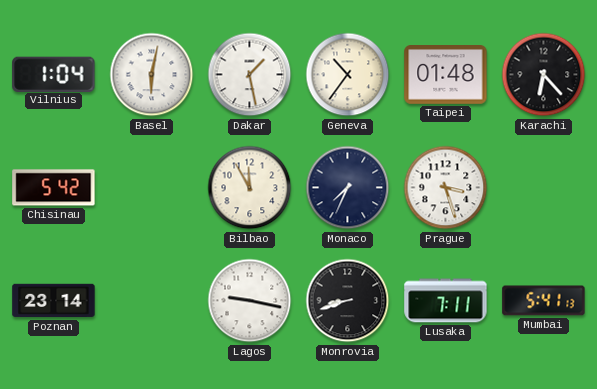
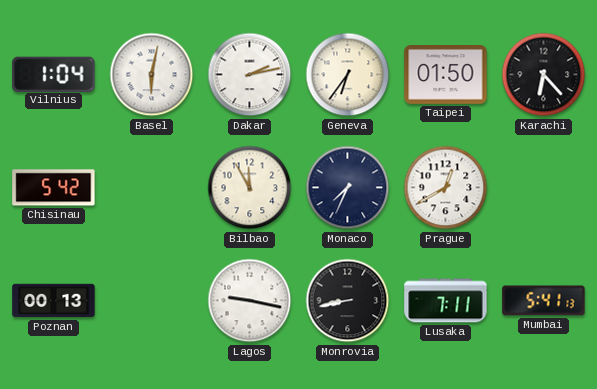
Dakar: 1:28 -> 2:13 (250, 75)
Geneva: 10:36 -> 6:36 (348, 75)
Taipei: 01:48 -> 01:50 (446, 75)
Prague: 3:27 -> 12:40 (446, 188)
Poznan: 23:14 -> 00:13 (54, 301)
Monrovia: 8:42 -> 8:43 (348, 301)
